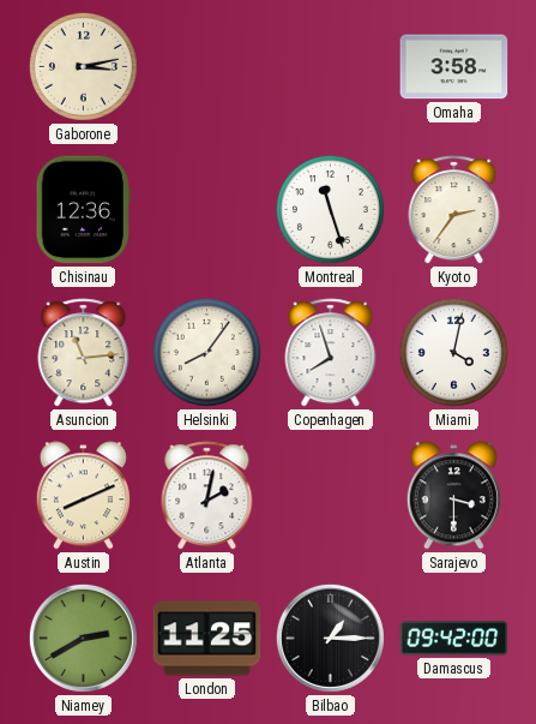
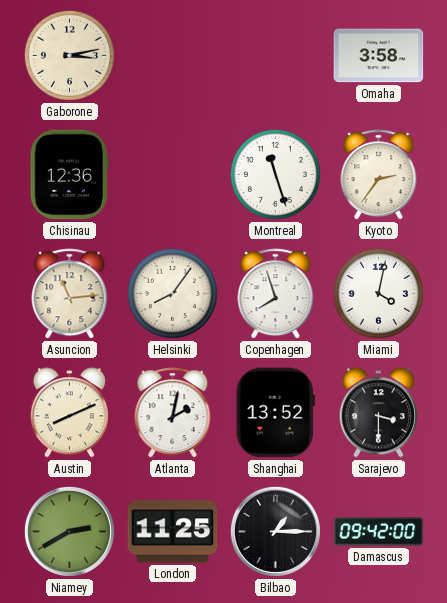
Shanghai: none -> 13:52 (275, 413)
